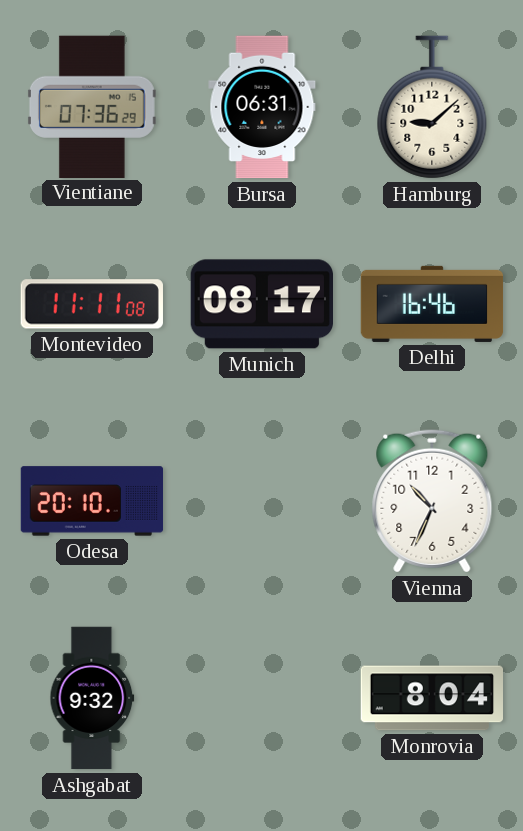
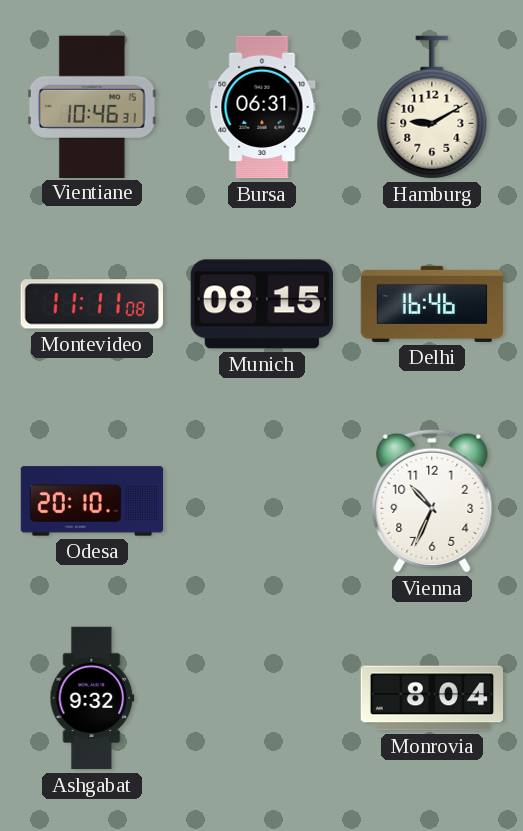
Vientiane: 07:36 -> 10:46 (92, 106)
Hamburg: 9:08 -> 9:10 (432, 107)
Munich: 08:17 -> 08:15 (261, 304)
